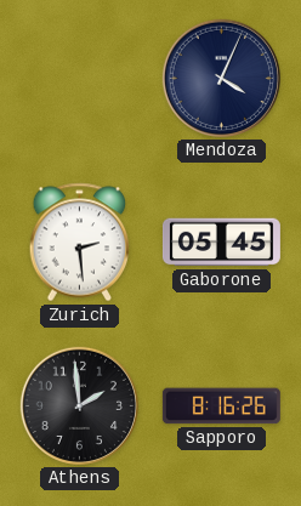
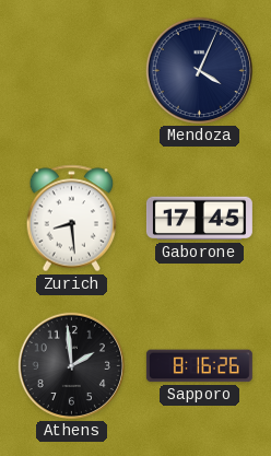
Zurich: 2:29 -> 8:29 (72, 219)
Gaborone: 05:45 -> 17:45 (199, 219)
